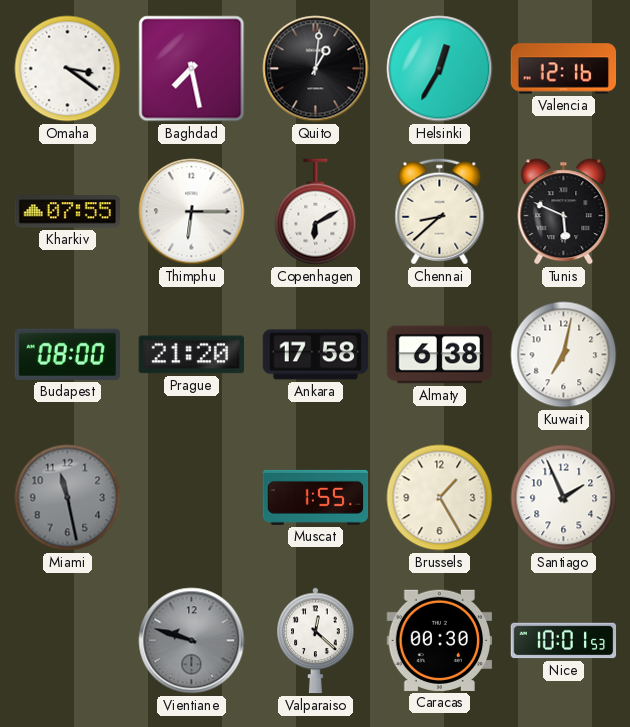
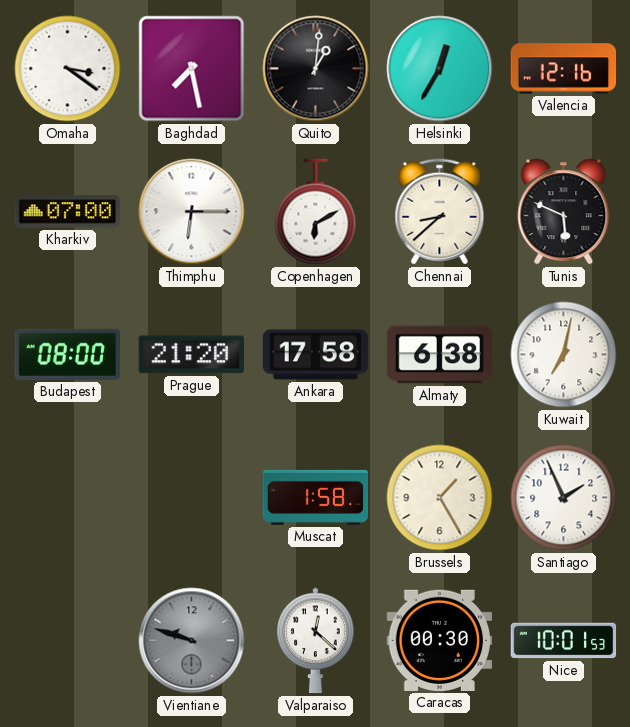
Kharkiv: 07:55 -> 07:00 (68, 212)
Miami: 11:28 -> none (68, 498)
Muscat: 1:55 -> 1:58 (316, 497)
